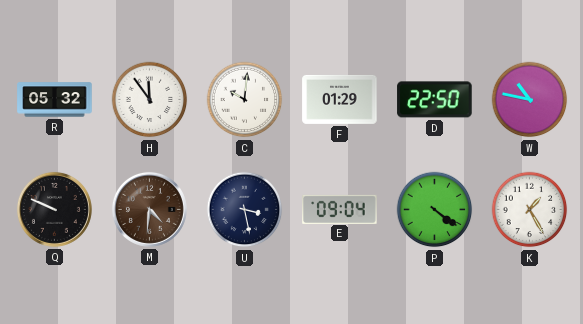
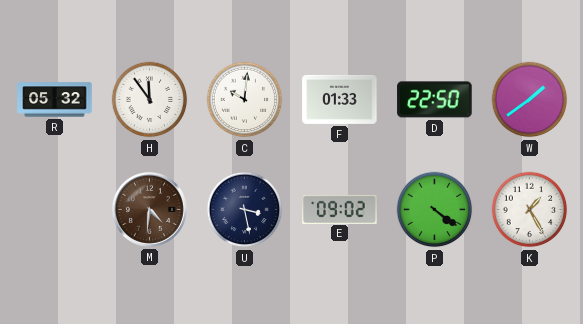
F: 01:29 -> 01:33 (340, 99)
W: 10:47 -> 1:39 (530, 100)
Q: 9:49 -> none (54, 209)
E: 09:04 -> 09:02 (340, 209)
